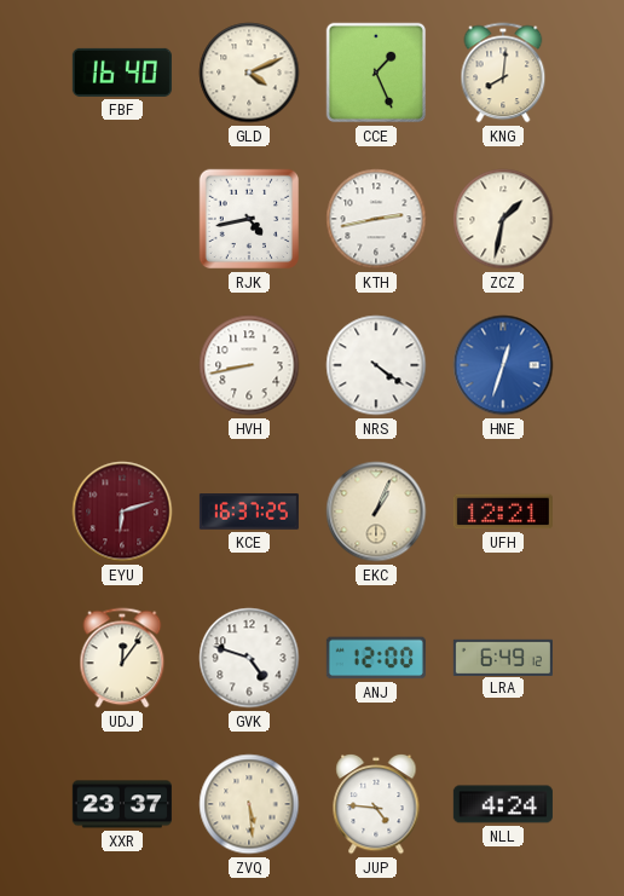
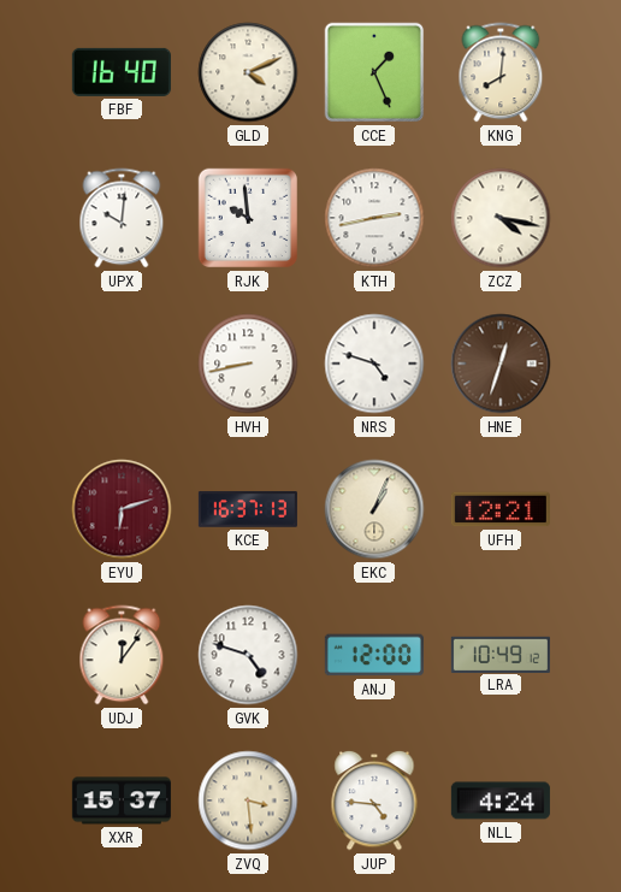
UPX: none -> 10:01 (122, 218)
RJK: 4:43 -> 9:59 (248, 218)
ZCZ: 1:32 -> 4:17 (501, 218)
NRS: 4:21 -> 4:48 (374, 364)
HNE dial: blue -> brown (501, 364)
KCE: 16:37:25 -> 16:37:13 (248, 509)
LRA: 6:49 -> 10:49 (501, 654)
XXR: 23:37 -> 15:37 (122, 801)
ZVQ: 5:29 -> 3:29 (248, 801)
